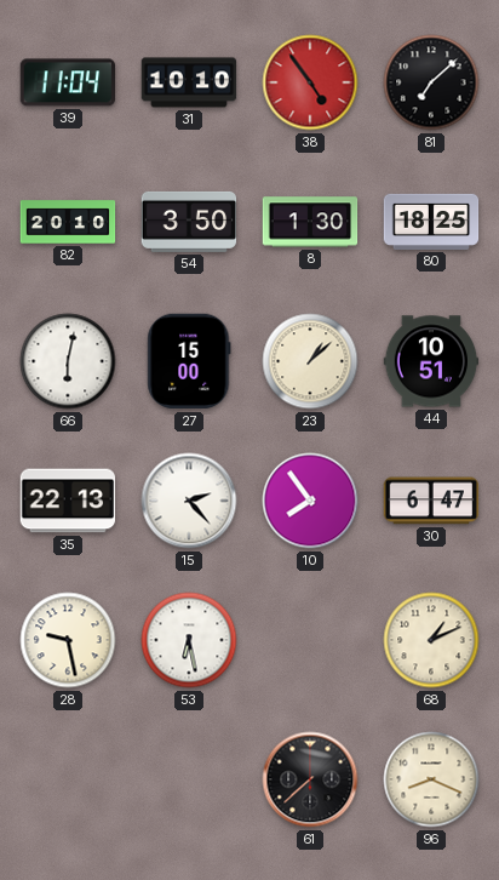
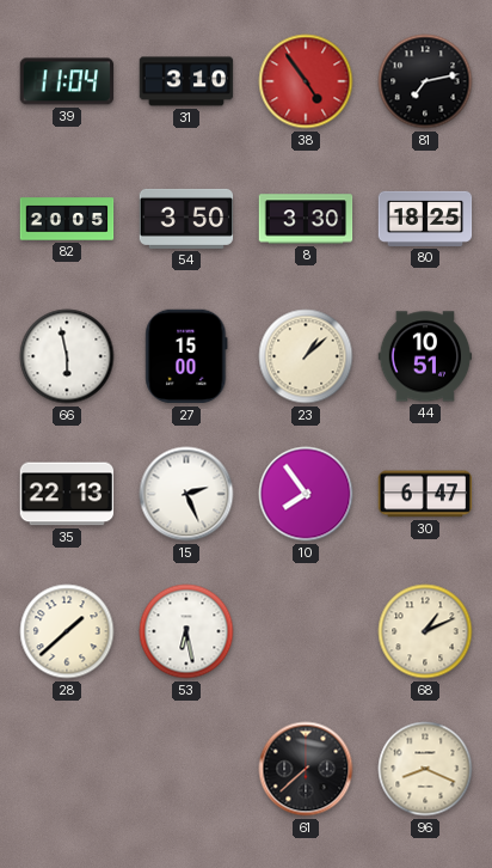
31: 10:10 -> 3:10 (186, 81)
81: 7:08 -> 7:13 (425, 81)
82: 20:10 -> 20:05 (67, 219)
8: 1:30 -> 3:30 (306, 219)
66: 6:02 -> 5:58 (67, 356)
15: 2:23 -> 2:26 (186, 494)
28: 9:28 -> 1:38 (67, 631)
